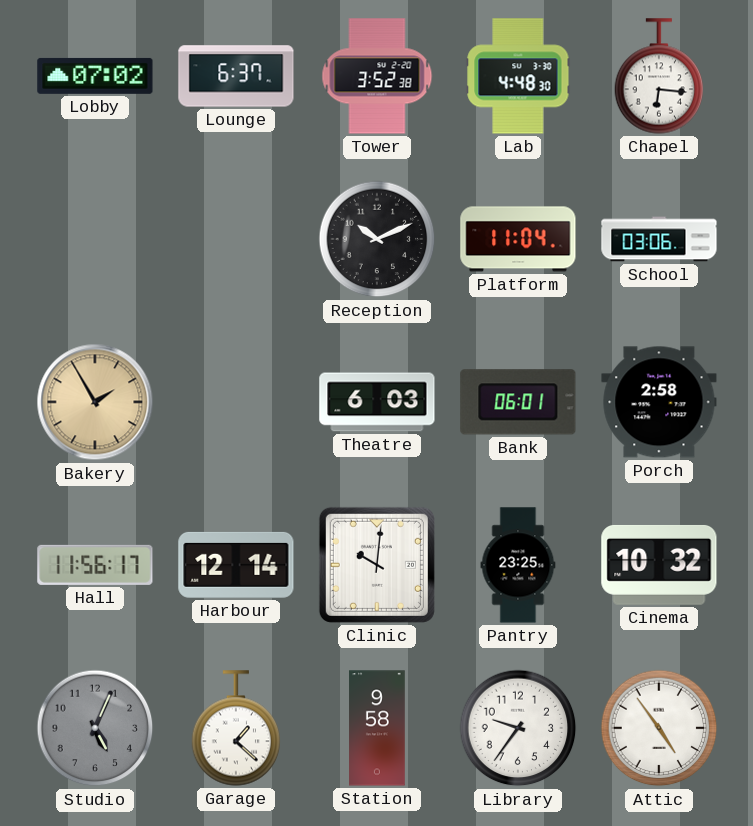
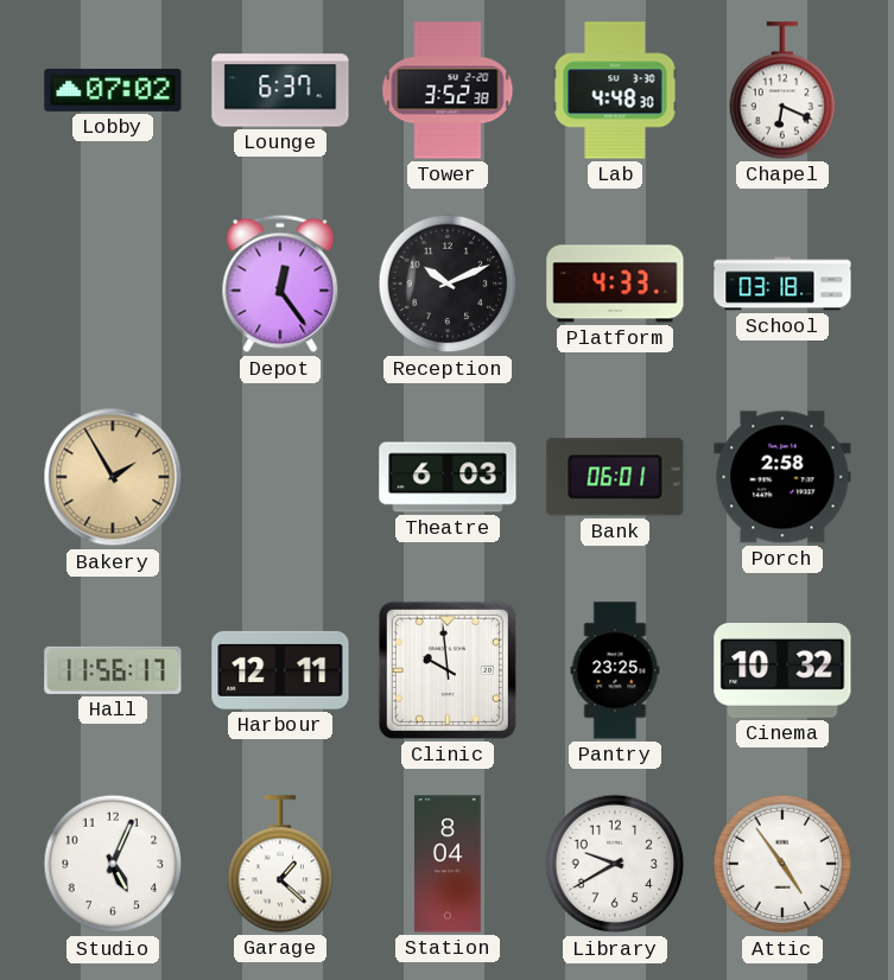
Chapel: 6:16 -> 6:19 (782, 90)
Depot: none -> 12:24 (280, 284)
Platform: 11:04 -> 4:33 (615, 284)
School: 03:06 -> 03:18 (782, 284)
Harbour: 12:14 -> 12:11 (280, 670)
Clinic: 10:01 -> 9:59 (448, 670)
Studio dial: grey -> white (113, 864)
Station: 9:58 -> 8:04 (448, 864)
Library: 9:36 -> 9:40 (615, 864)
